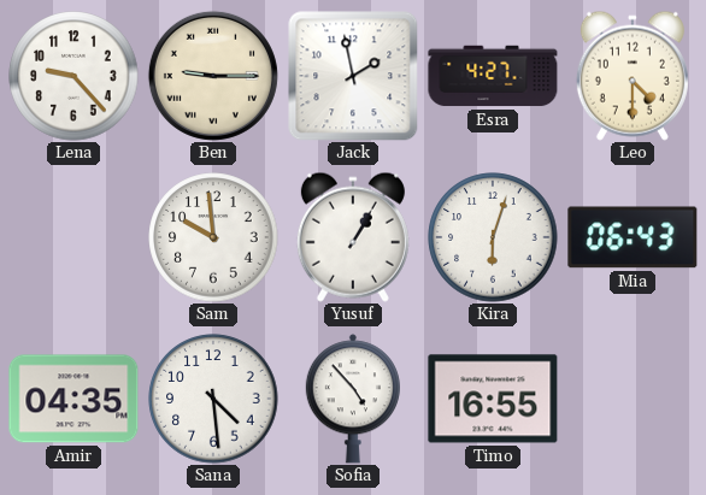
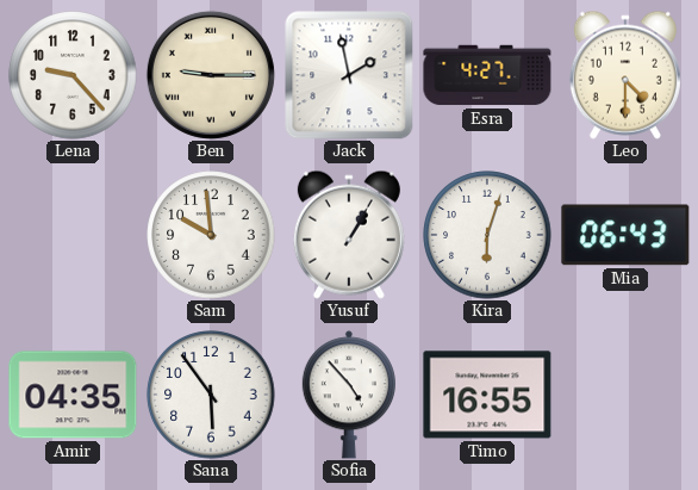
Sana: 4:29 -> 5:54 (211, 395)
